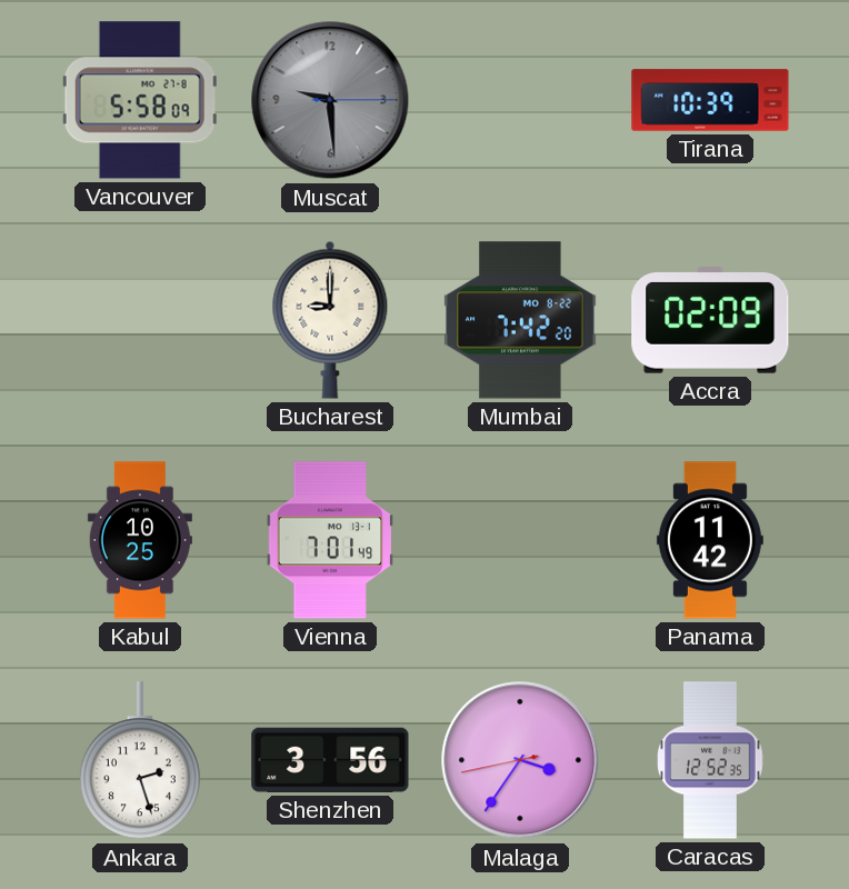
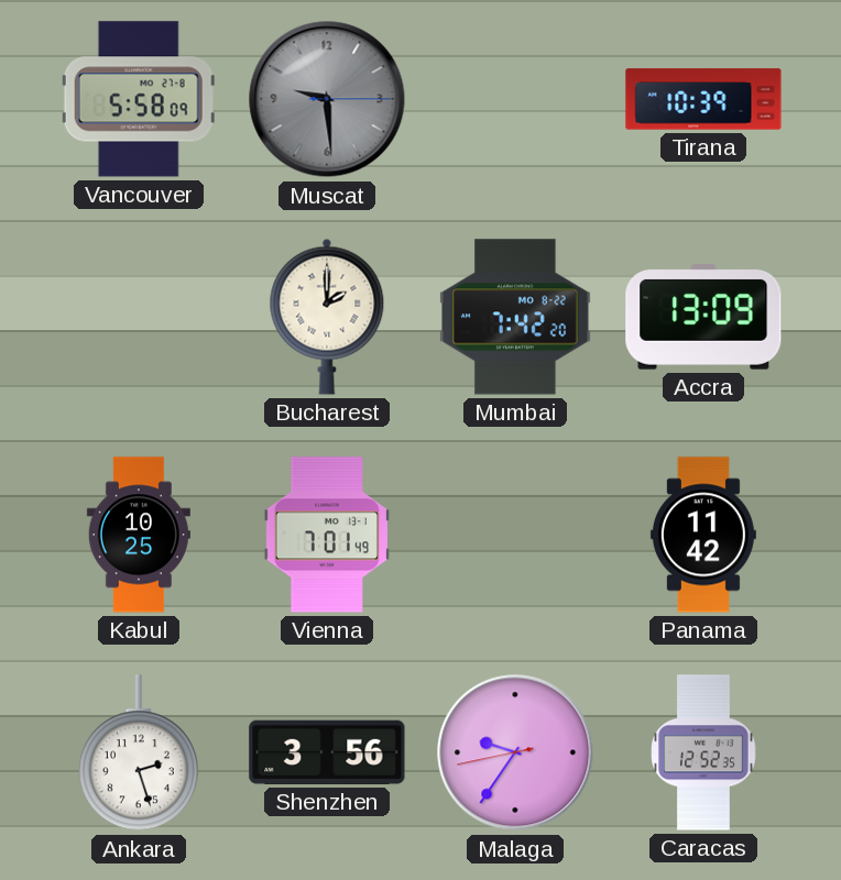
Bucharest: 9:00 -> 2:00 (327, 317)
Accra: 02:09 -> 13:09 (703, 318)
Malaga: 3:35 -> 9:35 (515, 752)
